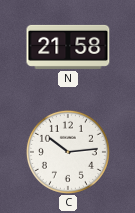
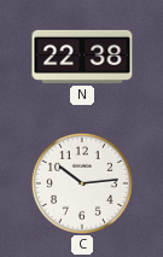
N: 21:58 -> 22:38 (82, 57)
